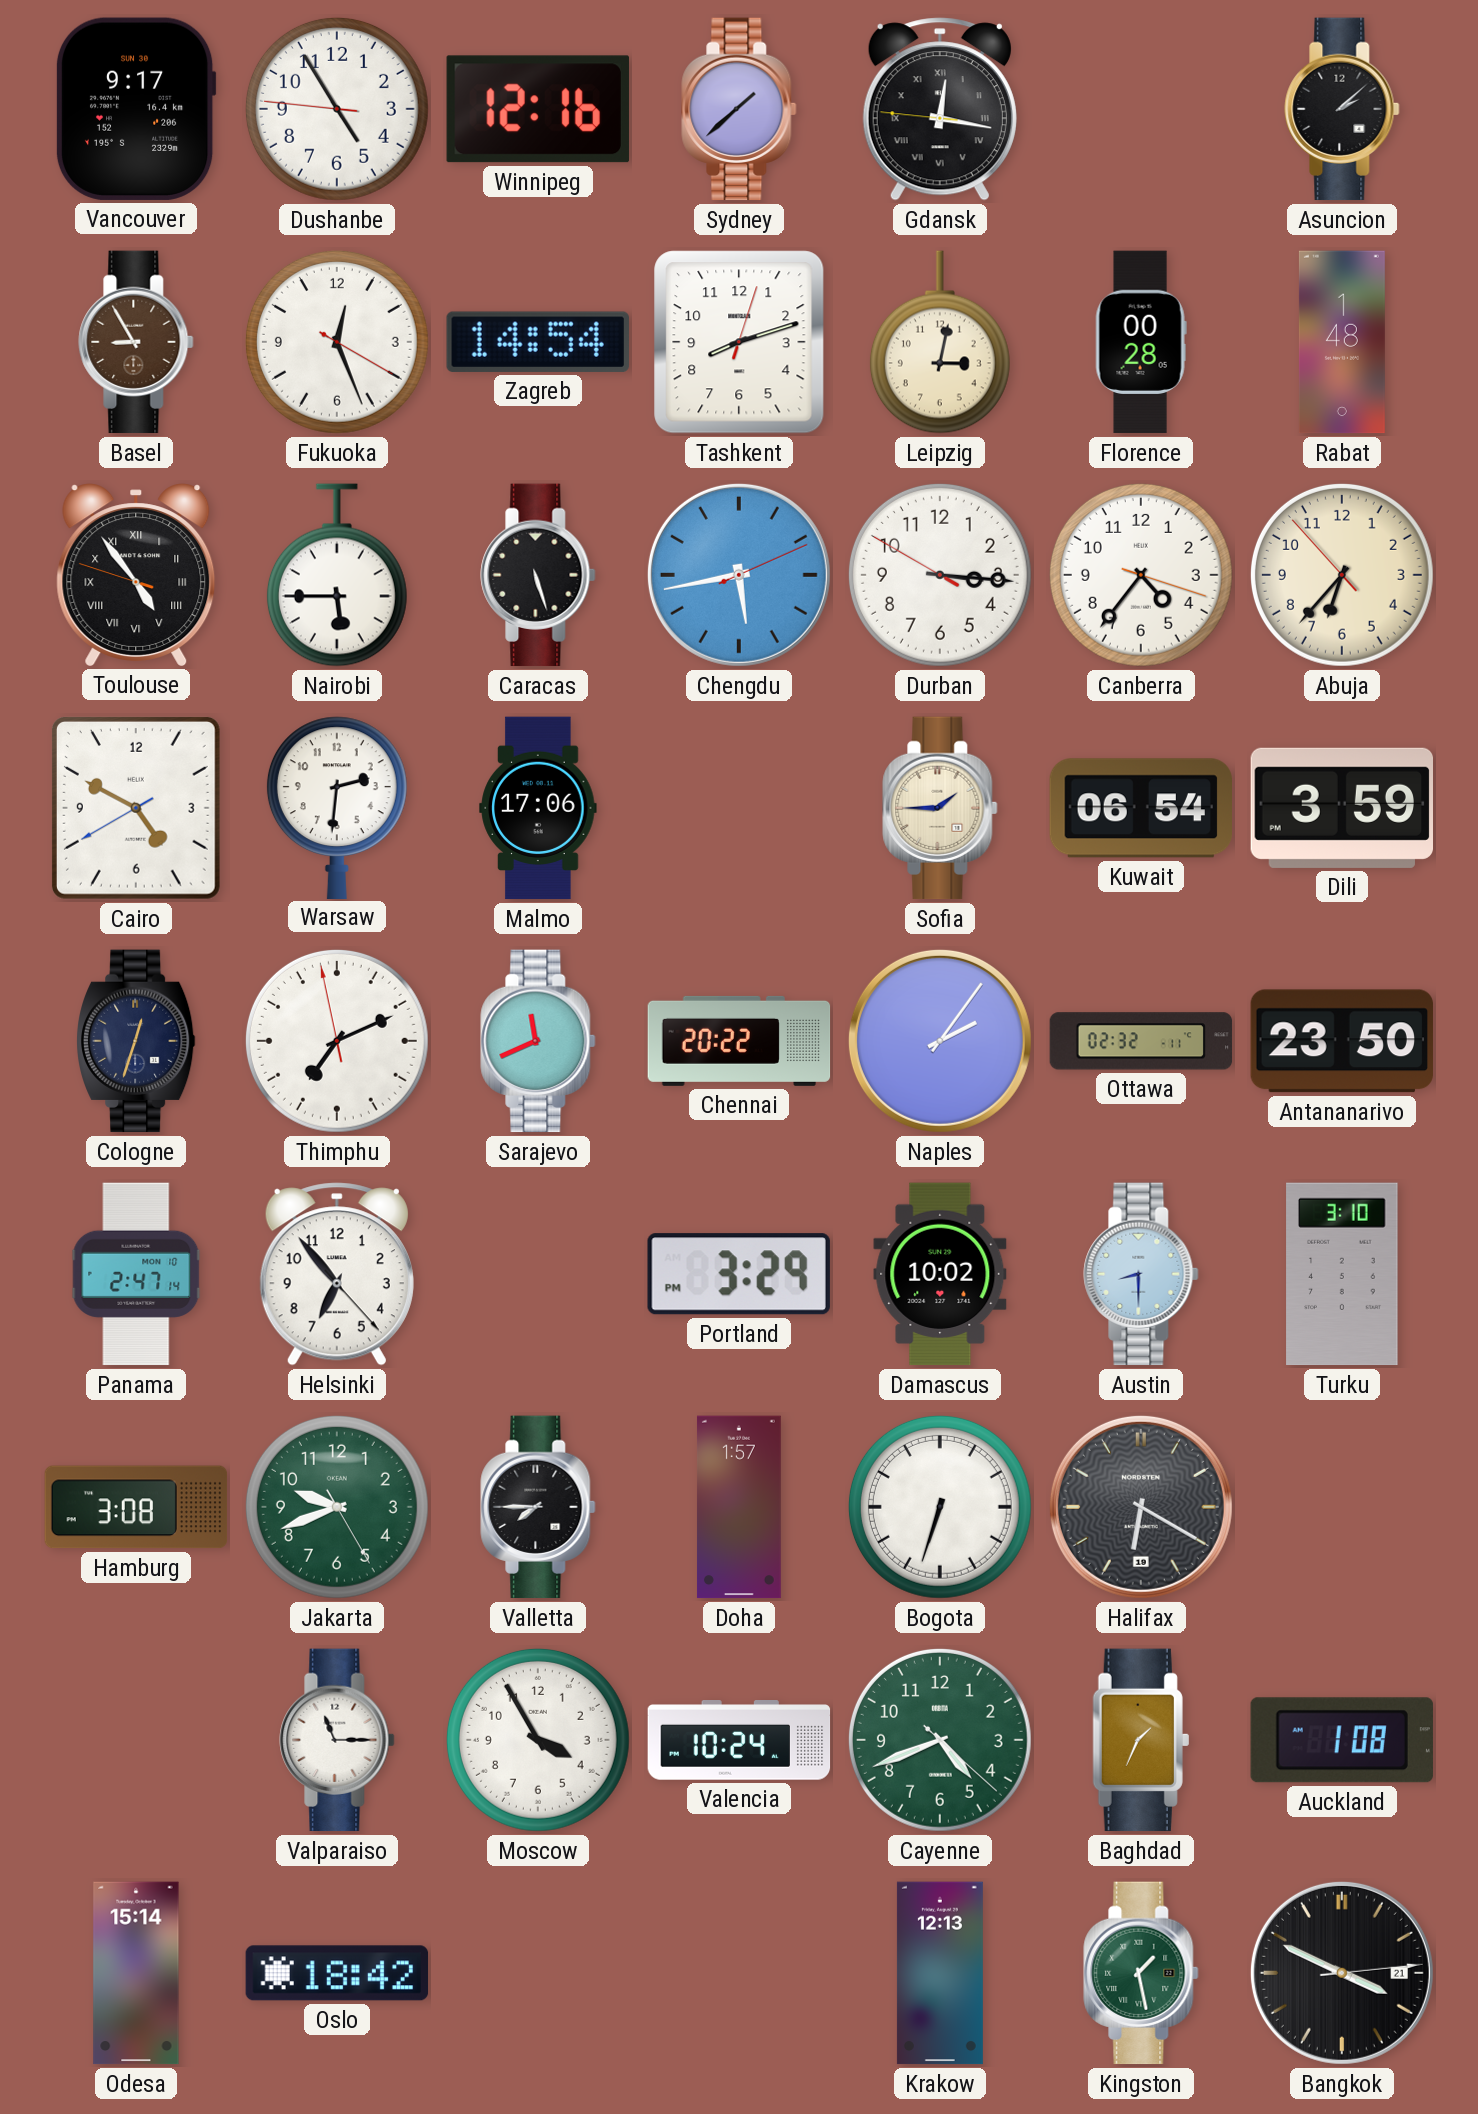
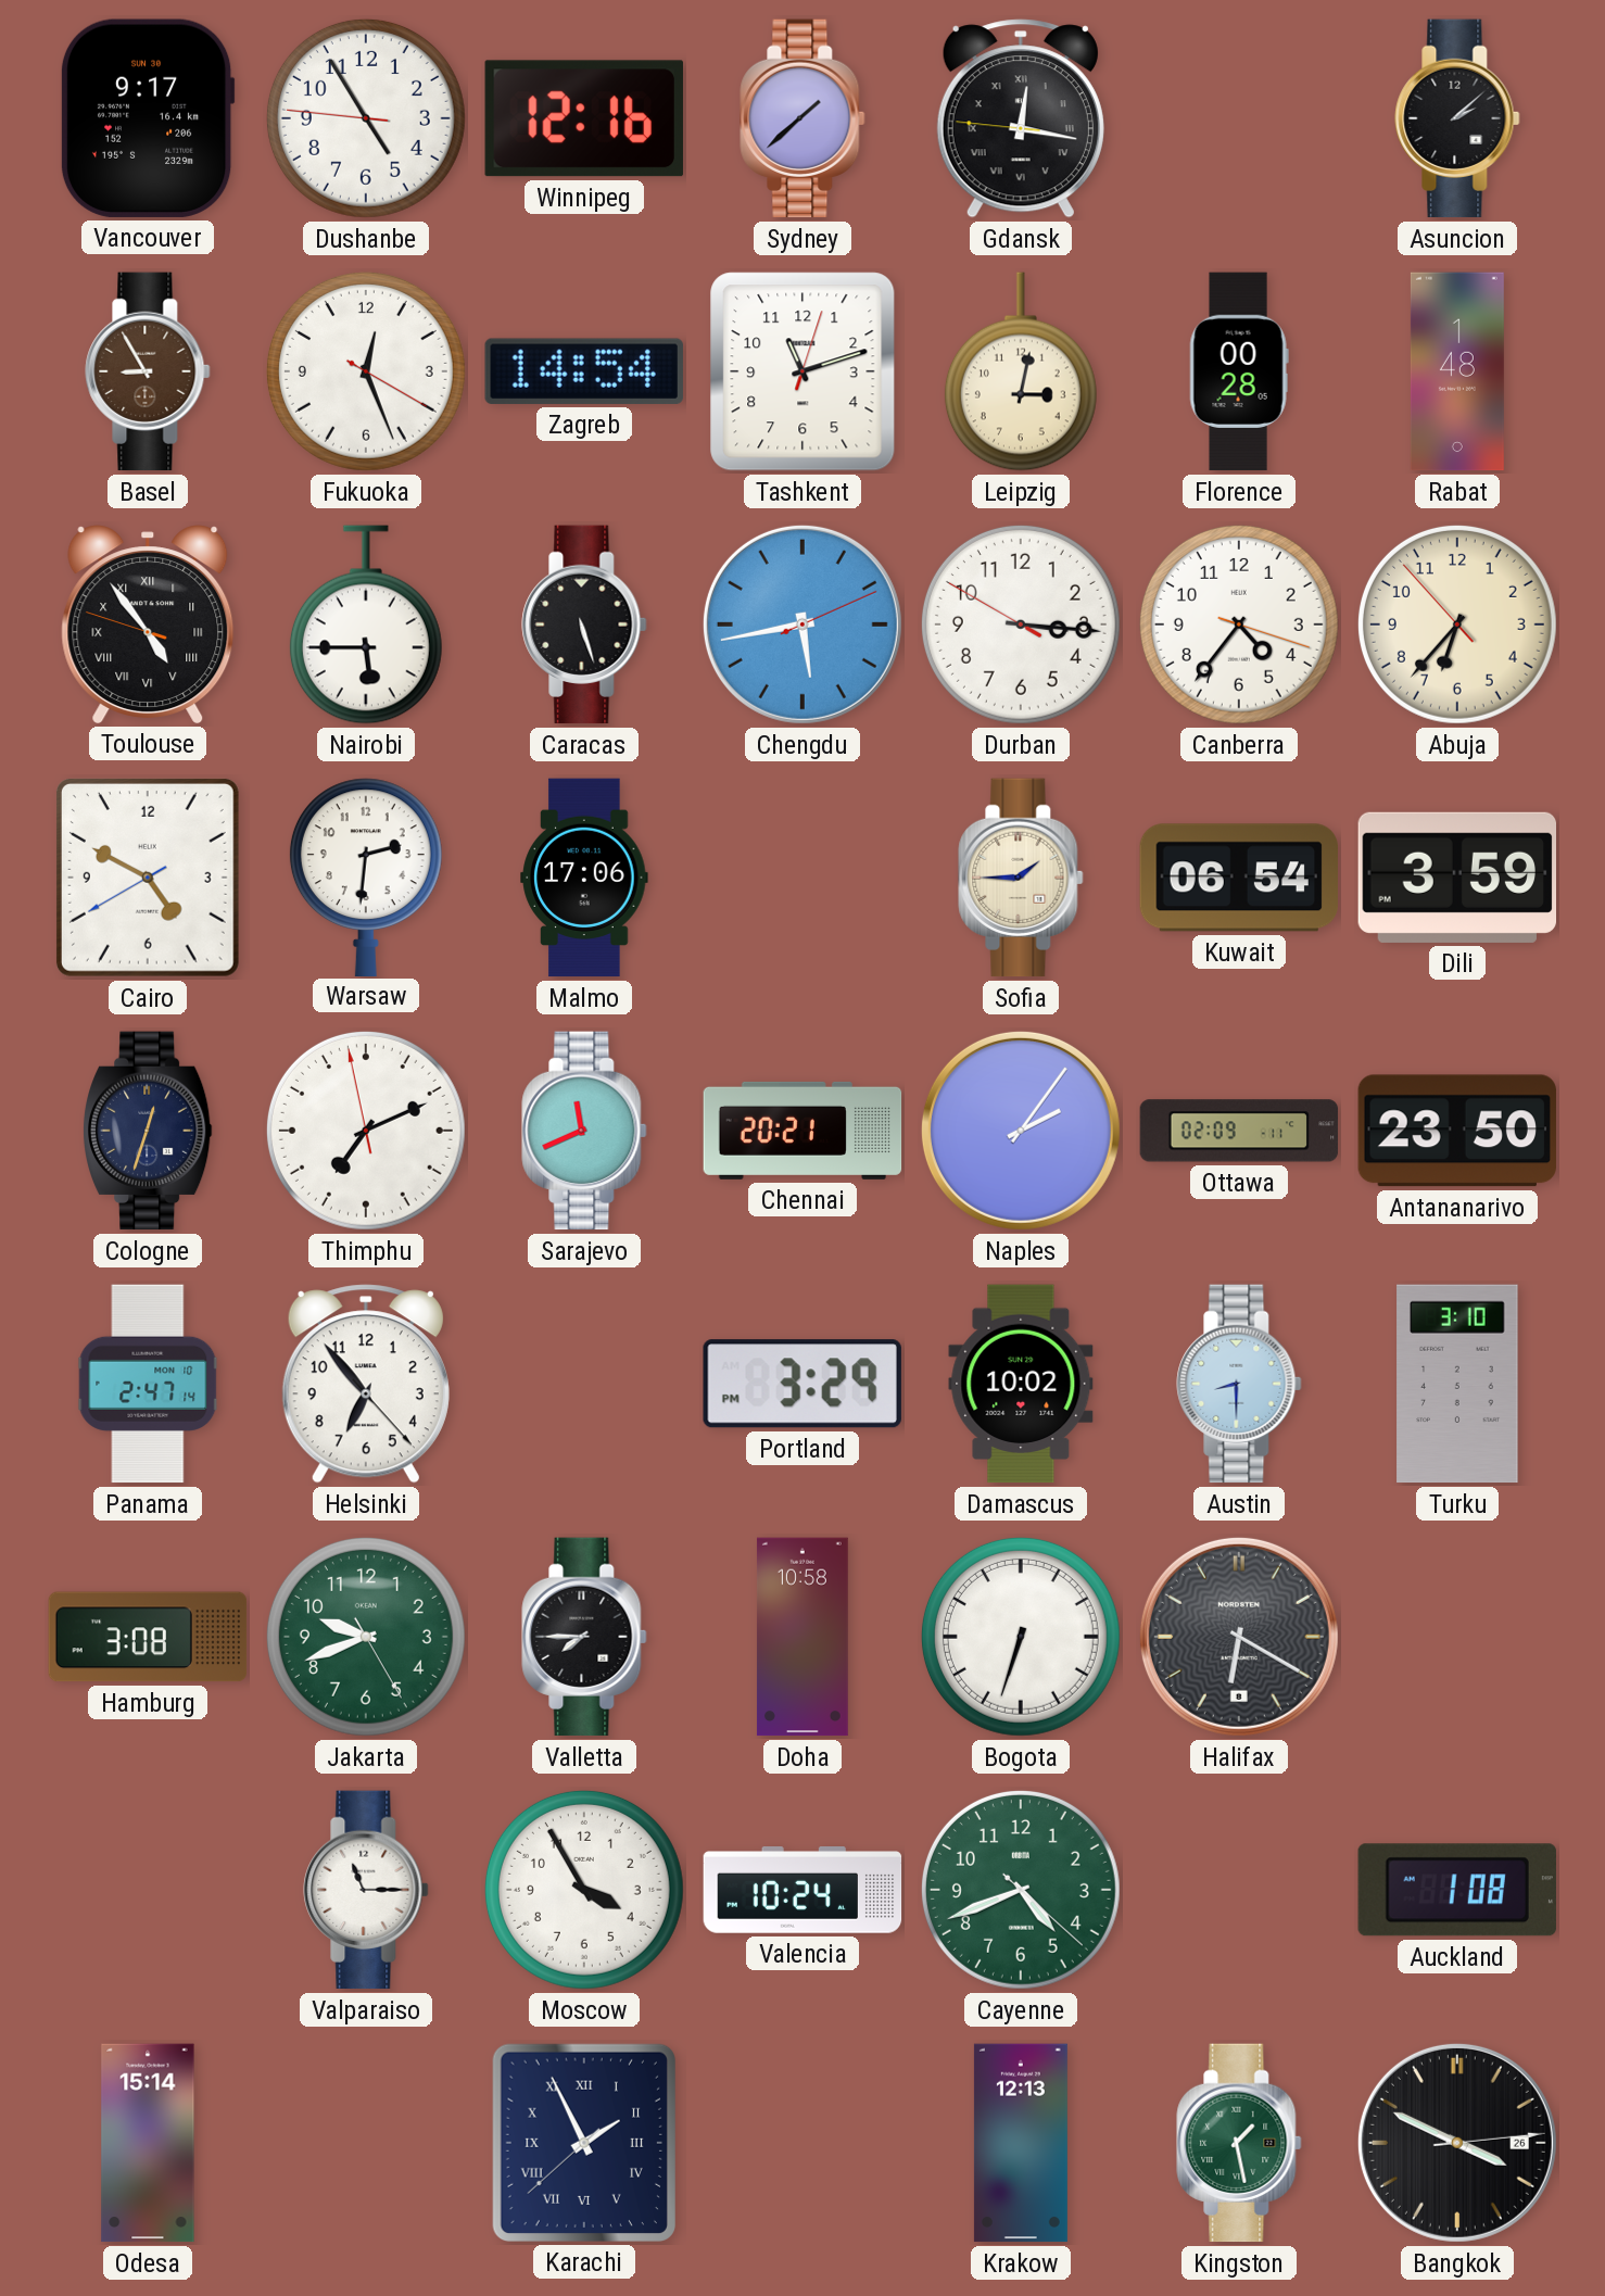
Tashkent: 8:12 -> 11:12 (802, 371)
Chennai: 20:22 -> 20:21 (802, 1131)
Ottawa: 02:32 -> 02:09 (1239, 1131)
Doha: 1:57 -> 10:58 (802, 1637)
Halifax date: 19 -> 8 (1239, 1637)
Baghdad: 1:34 -> none (1141, 1740)
Oslo: 18:42 -> none (337, 1973)
Karachi: none -> 1:55 (584, 2143)
Bangkok date: 21 -> 26 (1457, 2143)
